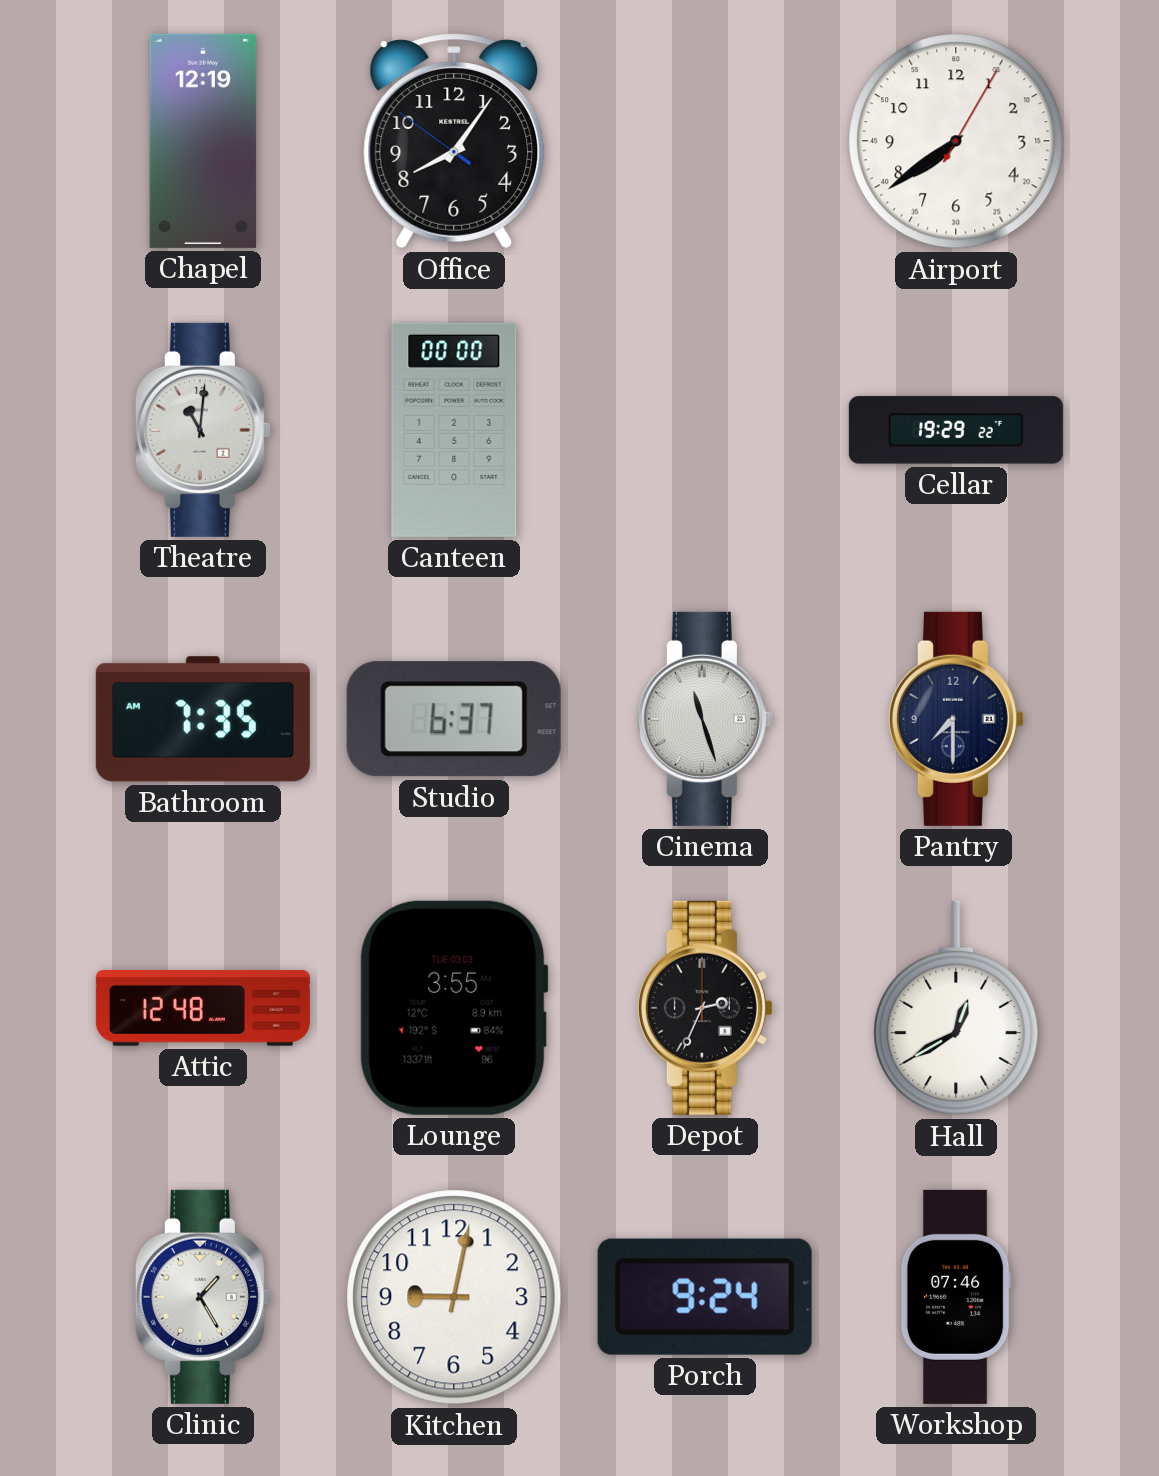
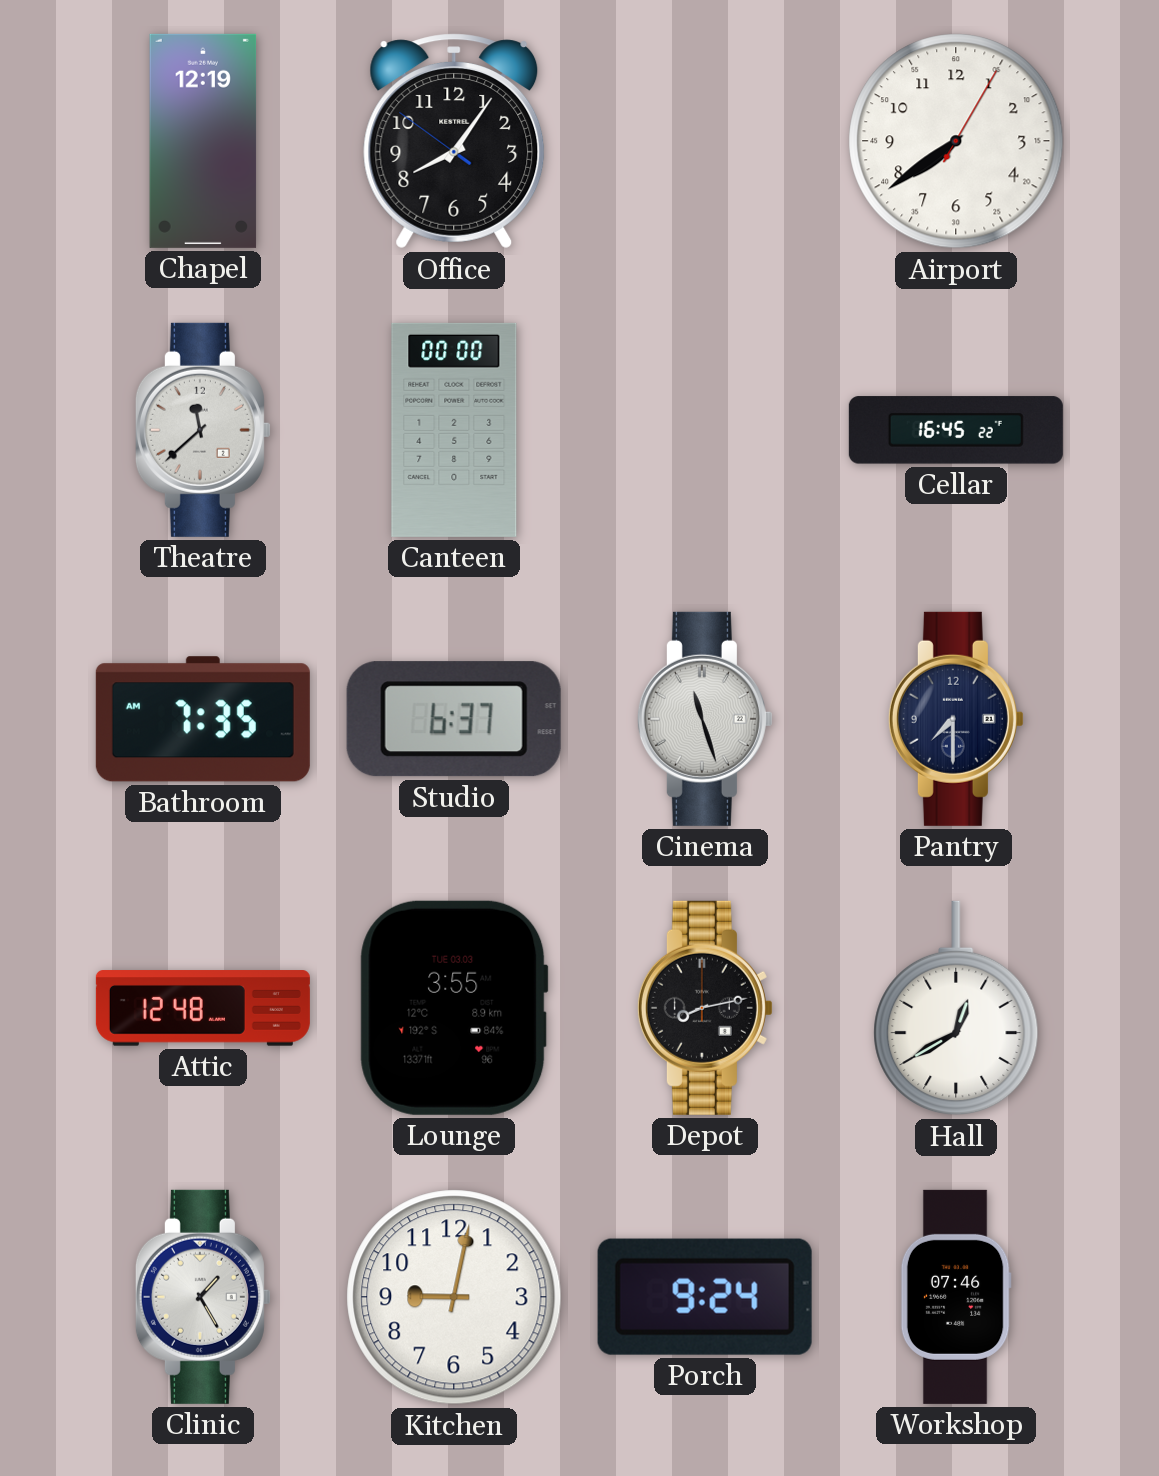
Theatre: 11:01 -> 11:38 (203, 430)
Cellar: 19:29 -> 16:45 (956, 430)
Depot: 2:34 -> 8:13 (705, 1008)
